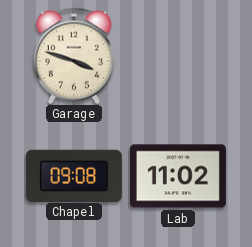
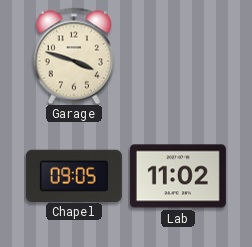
Chapel: 09:08 -> 09:05 (74, 175)
